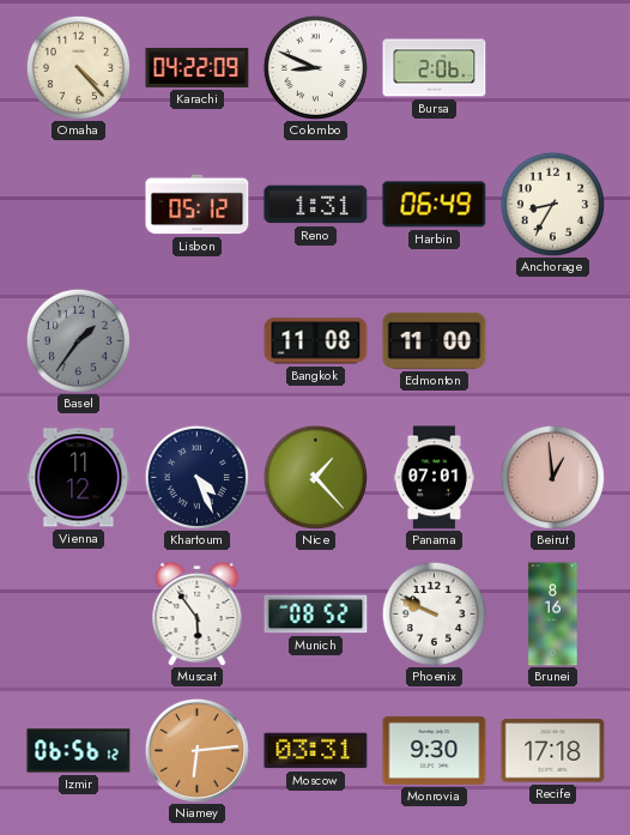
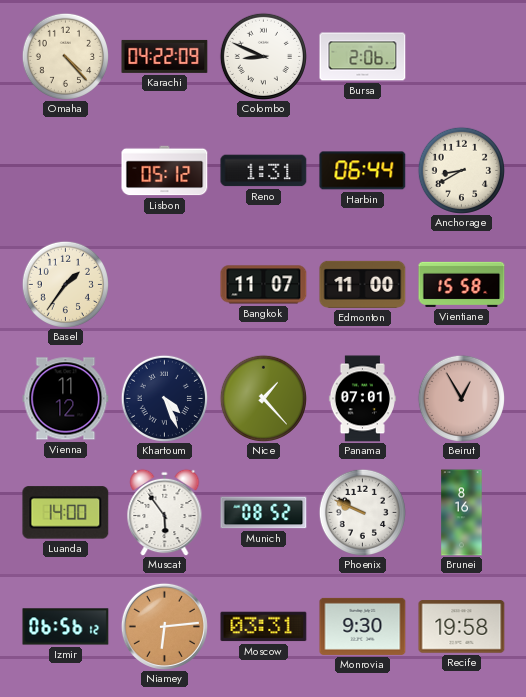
Harbin: 06:49 -> 06:44 (363, 171)
Anchorage: 8:35 -> 8:40 (461, 170)
Basel dial: grey -> cream (65, 284)
Bangkok: 11:08 -> 11:07 (264, 285)
Vientiane: none -> 15:58 (462, 284)
Beirut: 12:59 -> 12:55 (461, 398)
Luanda: none -> 14:00 (66, 513)
Recife: 17:18 -> 19:58 (462, 627)
